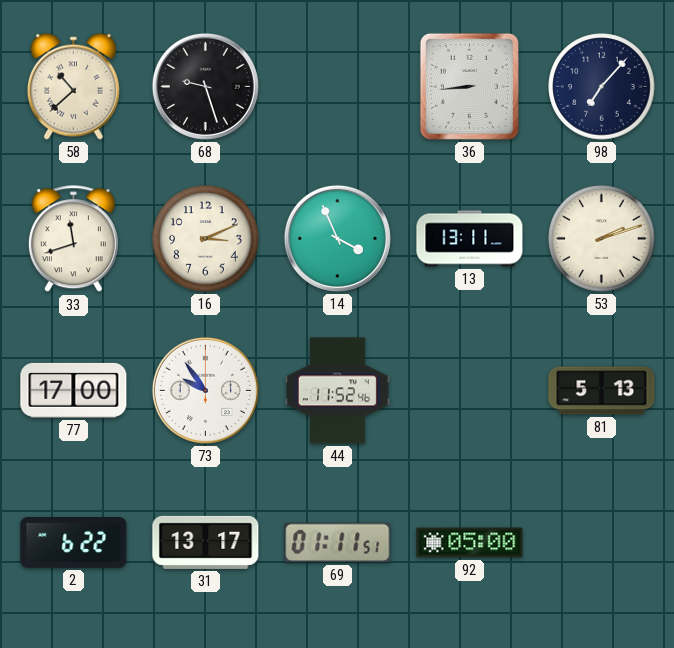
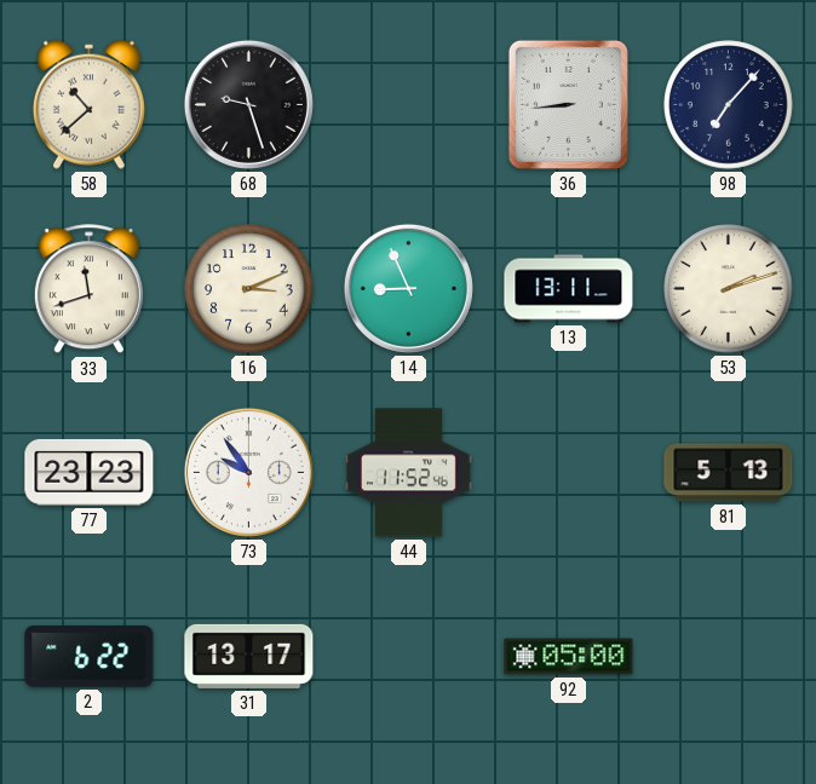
14: 3:56 -> 8:56 (408, 288)
77: 17:00 -> 23:23 (90, 472)
69: 01:11 -> none (338, 543)
